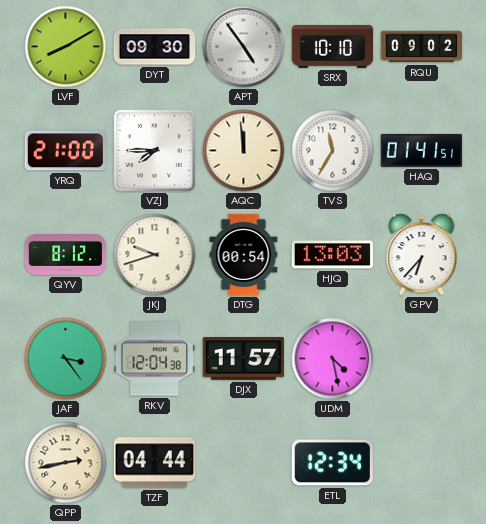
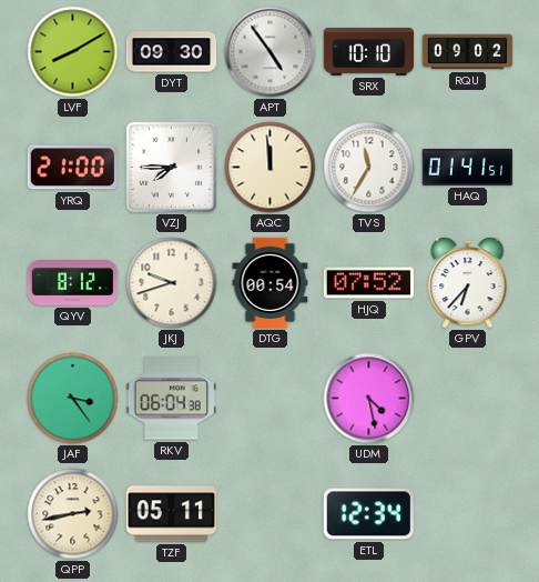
HJQ: 13:03 -> 07:52 (368, 283)
RKV: 12:04 -> 06:04 (171, 399)
DJX: 11:57 -> none (243, 359)
TZF: 04:44 -> 05:11 (171, 514)
